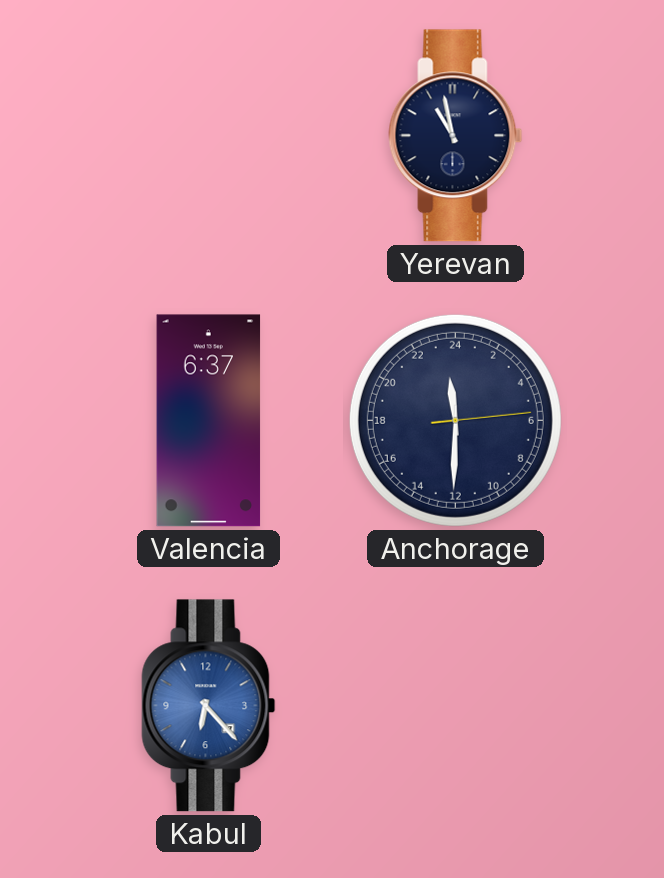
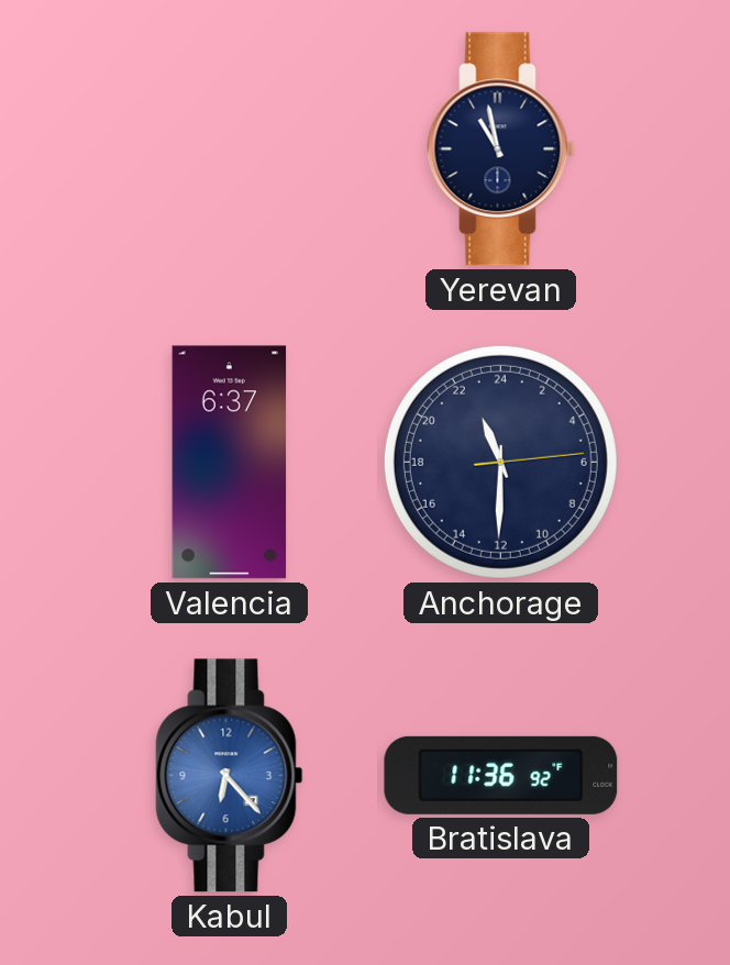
Anchorage: 23:30 -> 22:30 (500, 462)
Bratislava: none -> 11:36 (501, 775)
